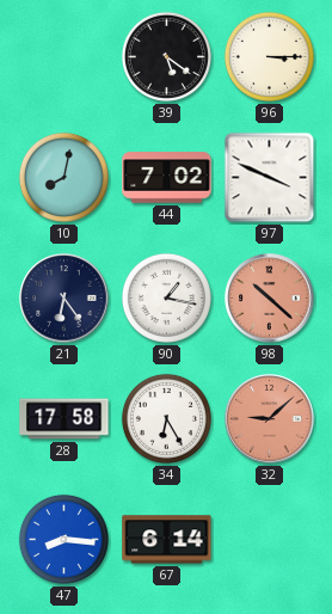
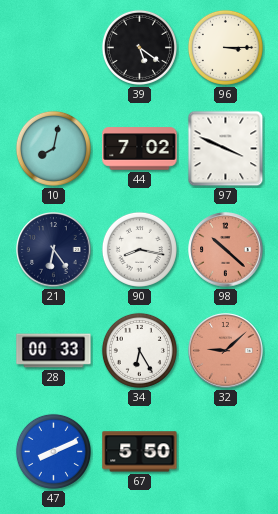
90: 1:17 -> 8:17 (139, 249)
28: 17:58 -> 00:33 (54, 351)
47: 8:16 -> 8:11 (53, 451)
67: 6:14 -> 5:50 (140, 452)
